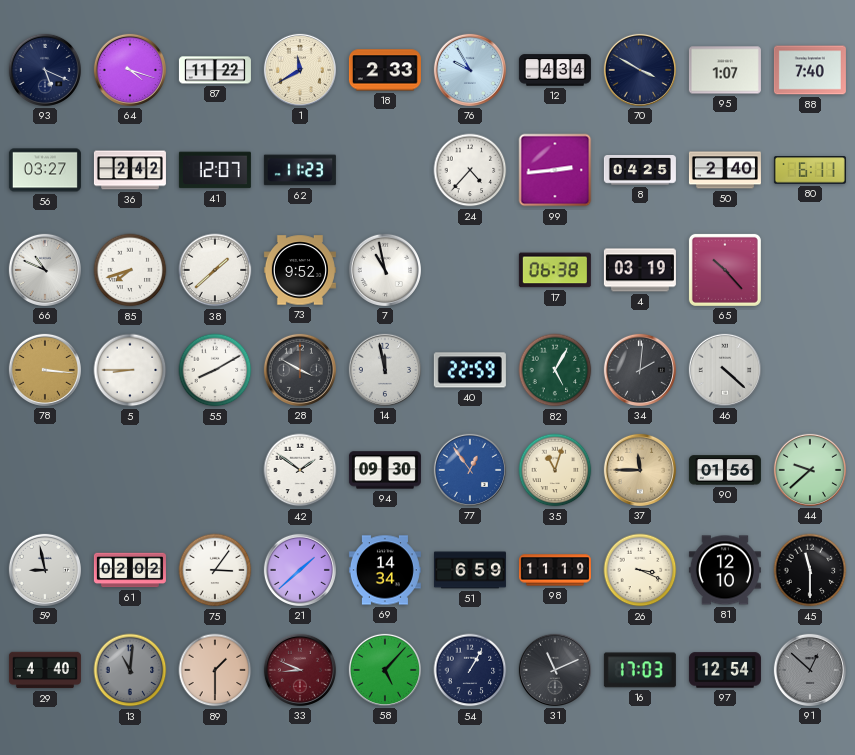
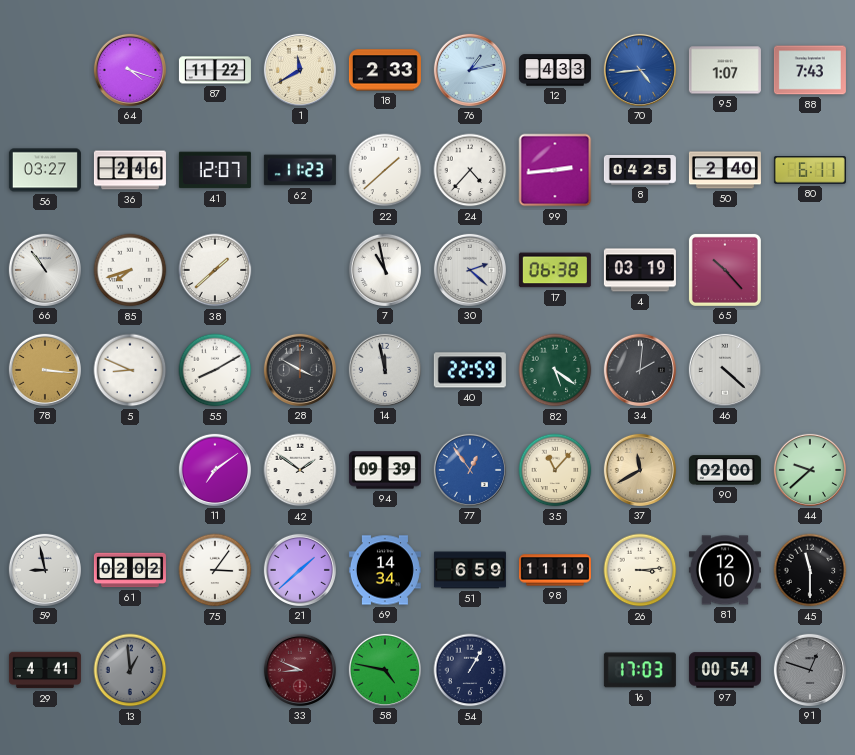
93: 5:19 -> none (45, 70)
76: 9:55 -> 1:13 (470, 70)
12: 4:34 -> 4:33 (555, 70)
70: 3:50 -> 4:44 (640, 70)
70 dial: navy -> blue (640, 70)
88: 7:40 -> 7:43 (810, 70)
36: 2:42 -> 2:46 (130, 170)
22: none -> 1:38 (385, 170)
66: 10:49 -> 10:54 (45, 270)
73: 9:52 -> none (300, 270)
30: none -> 2:22 (470, 270)
5: 8:45 -> 8:49 (130, 370)
82: 5:05 -> 5:21 (555, 370)
11: none -> 7:09 (215, 470)
94: 09:30 -> 09:39 (385, 470)
35: 11:03 -> 11:07 (555, 470)
37: 11:45 -> 11:40 (640, 470)
90: 01:56 -> 02:00 (725, 470)
26: 3:19 -> 3:14 (640, 570)
29: 4:40 -> 4:41 (45, 670)
13: 11:01 -> 12:59 (130, 670)
89: 1:30 -> none (215, 670)
58: 5:07 -> 4:47 (385, 670)
31: 11:11 -> none (555, 670)
97: 12:54 -> 00:54 (725, 670)
91: 12:52 -> 12:48 (810, 670)
